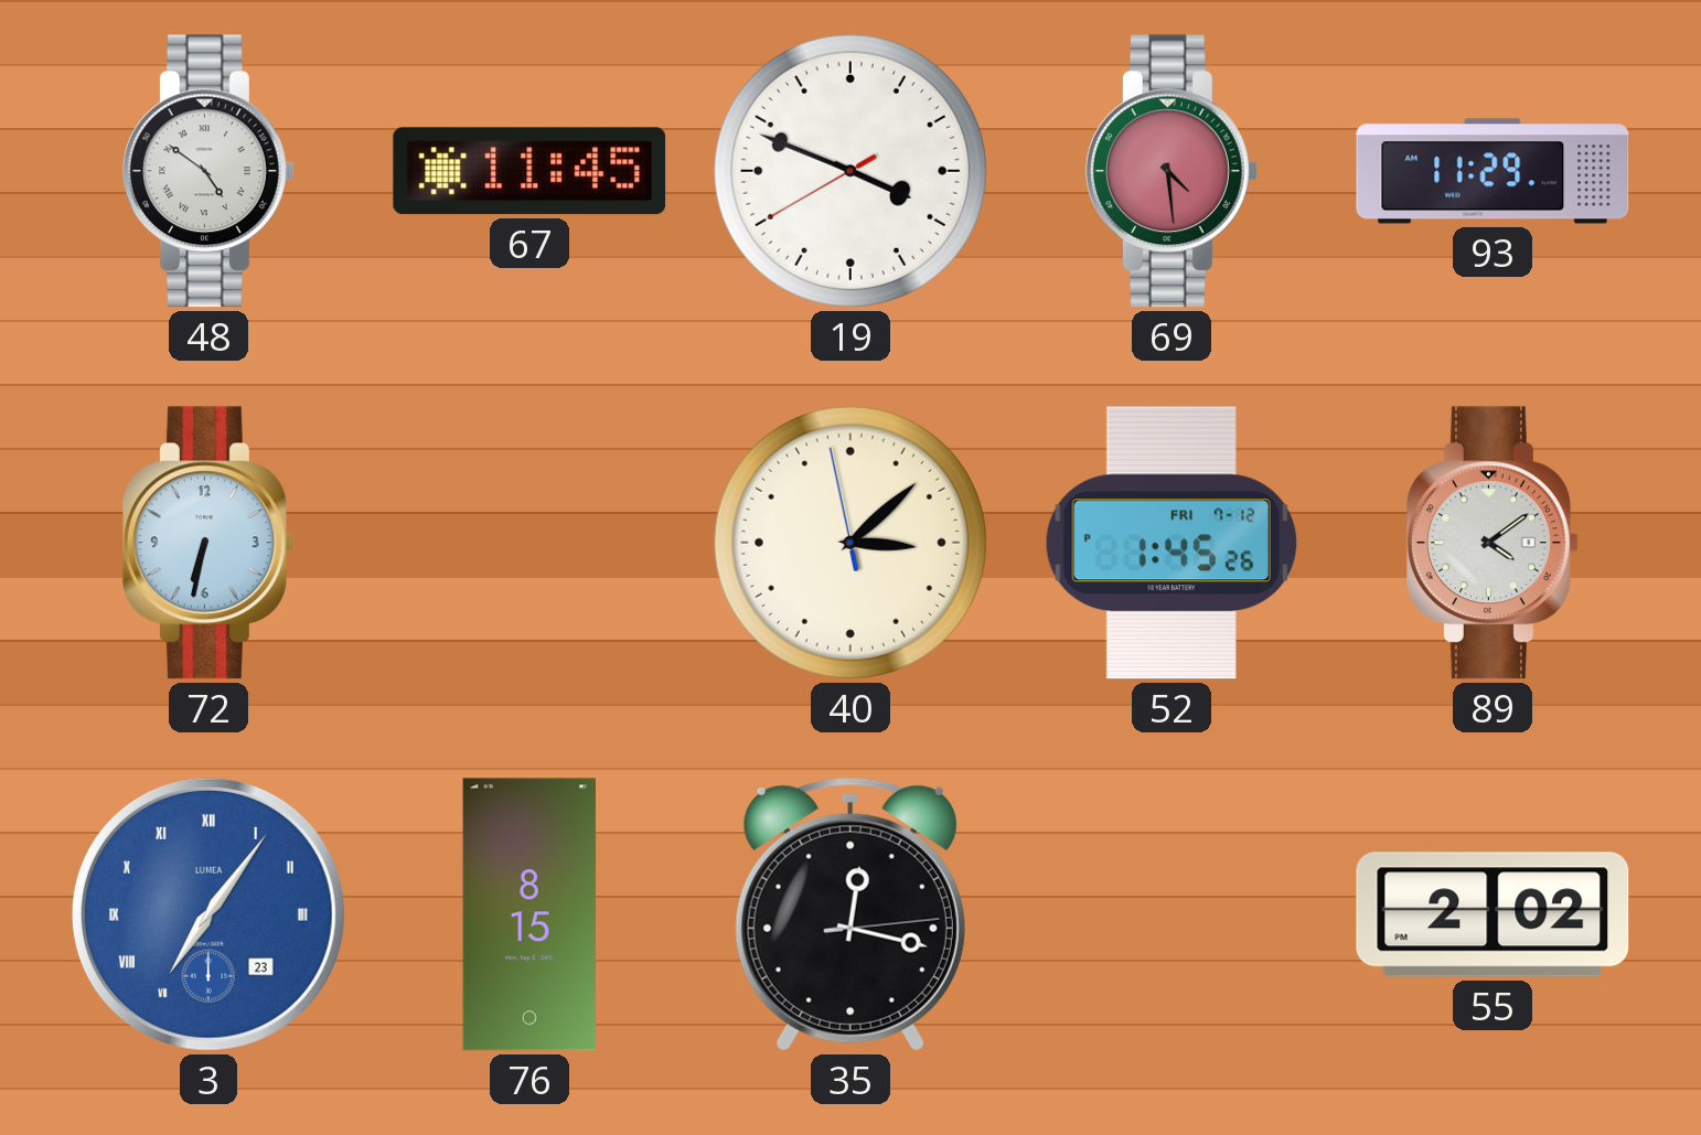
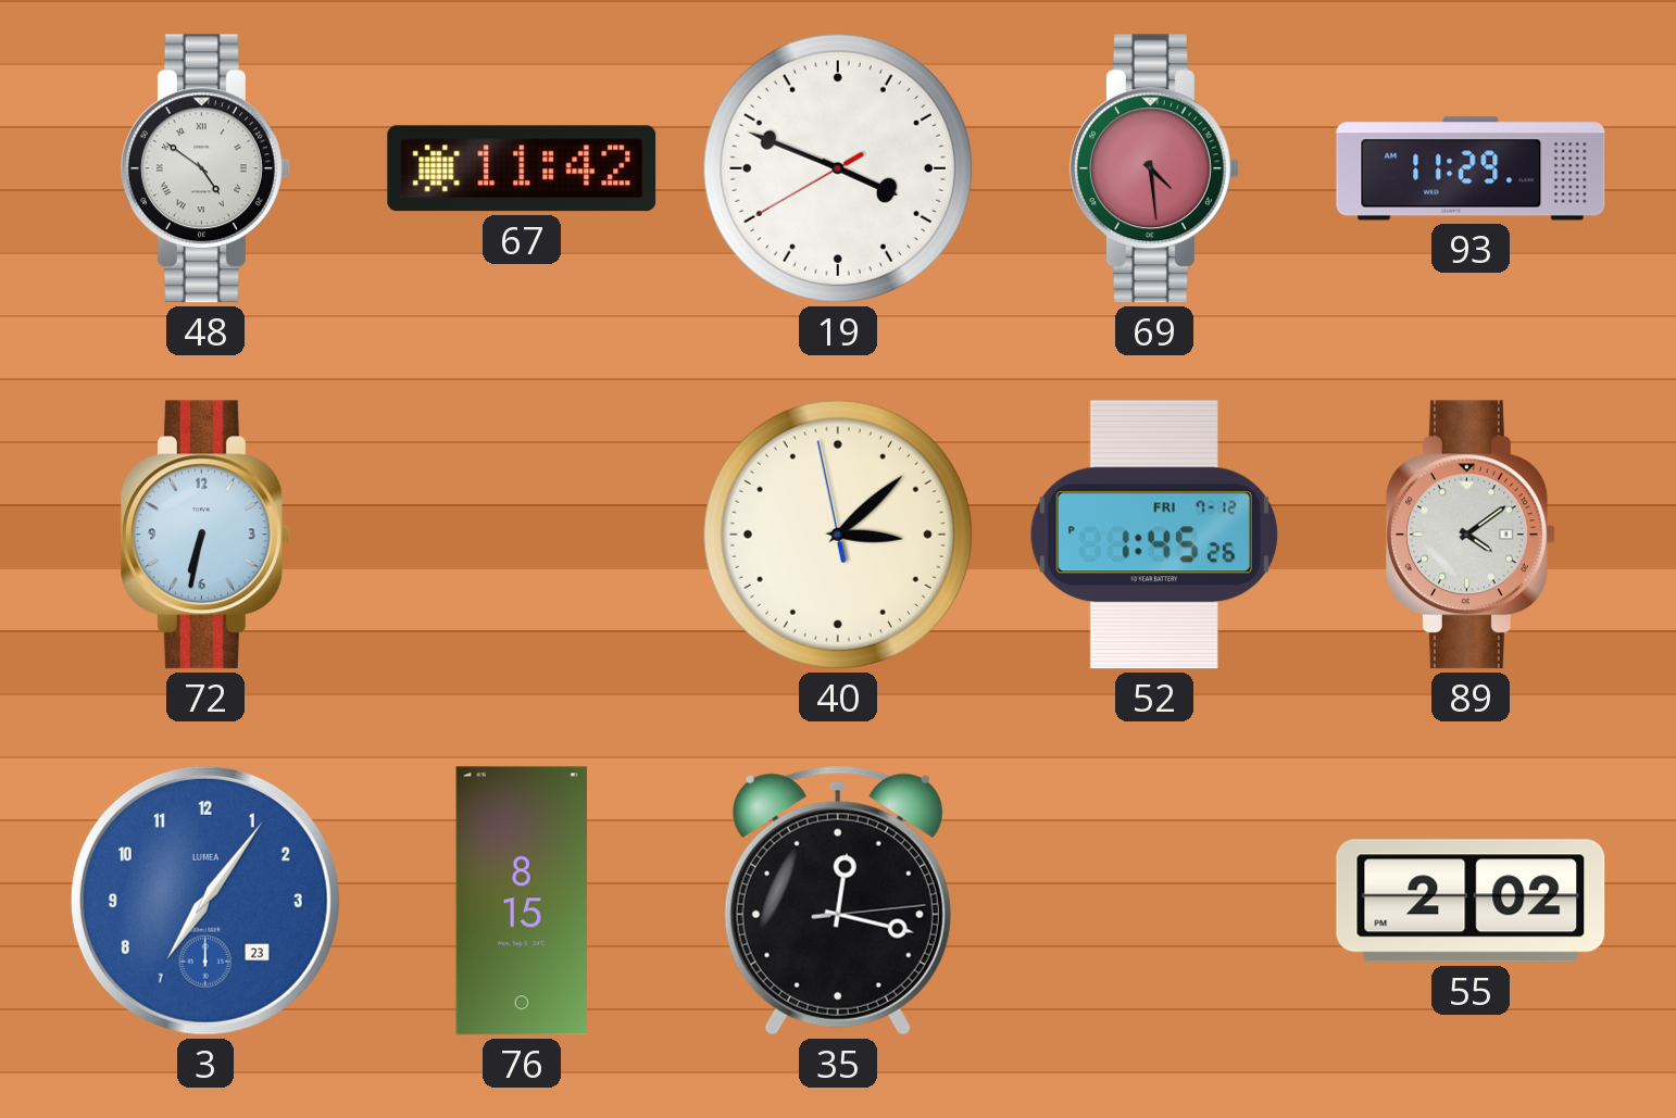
67: 11:45 -> 11:42 (522, 168)
3 numerals: Roman -> Arabic (205, 901)
